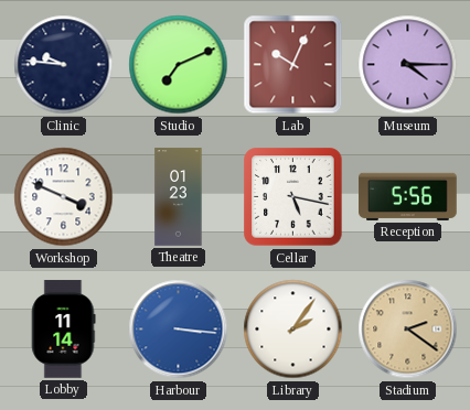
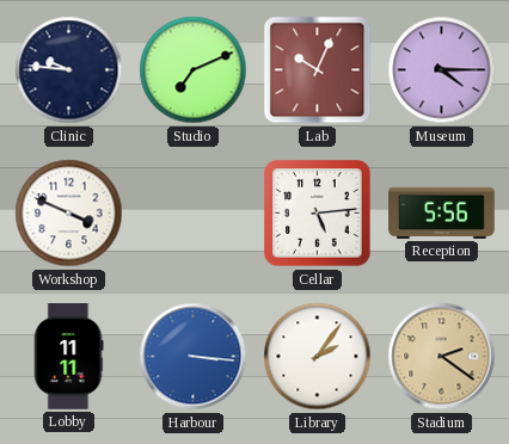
Theatre: 01:23 -> none (179, 197)
Cellar: 5:17 -> 5:14 (318, 214)
Lobby: 11:14 -> 11:11 (68, 357)
